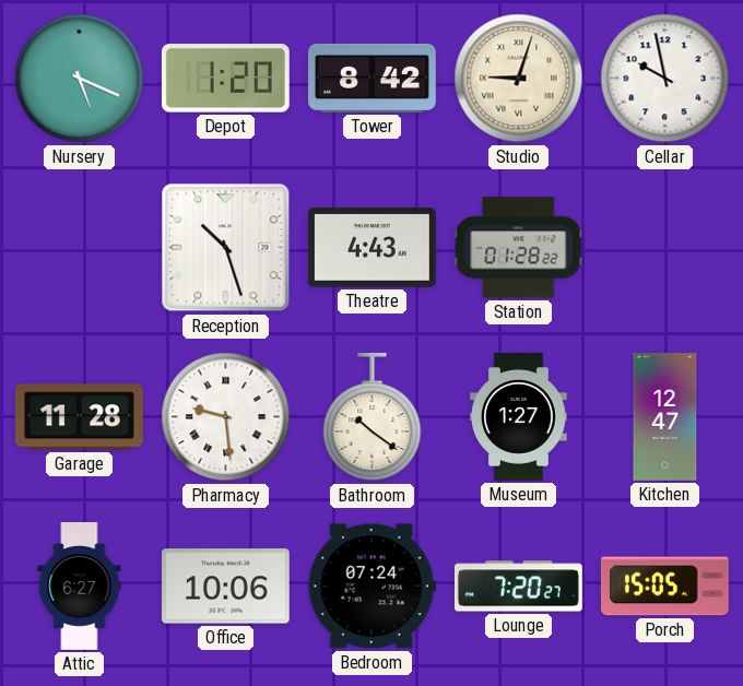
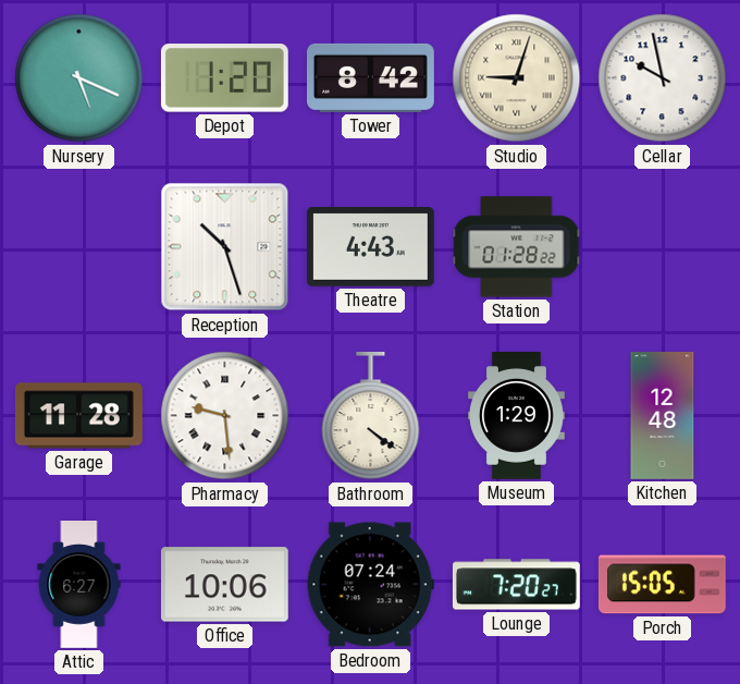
Bathroom: 10:21 -> 4:21 (371, 416)
Museum: 1:27 -> 1:29 (517, 416)
Kitchen: 12:47 -> 12:48 (663, 416)
